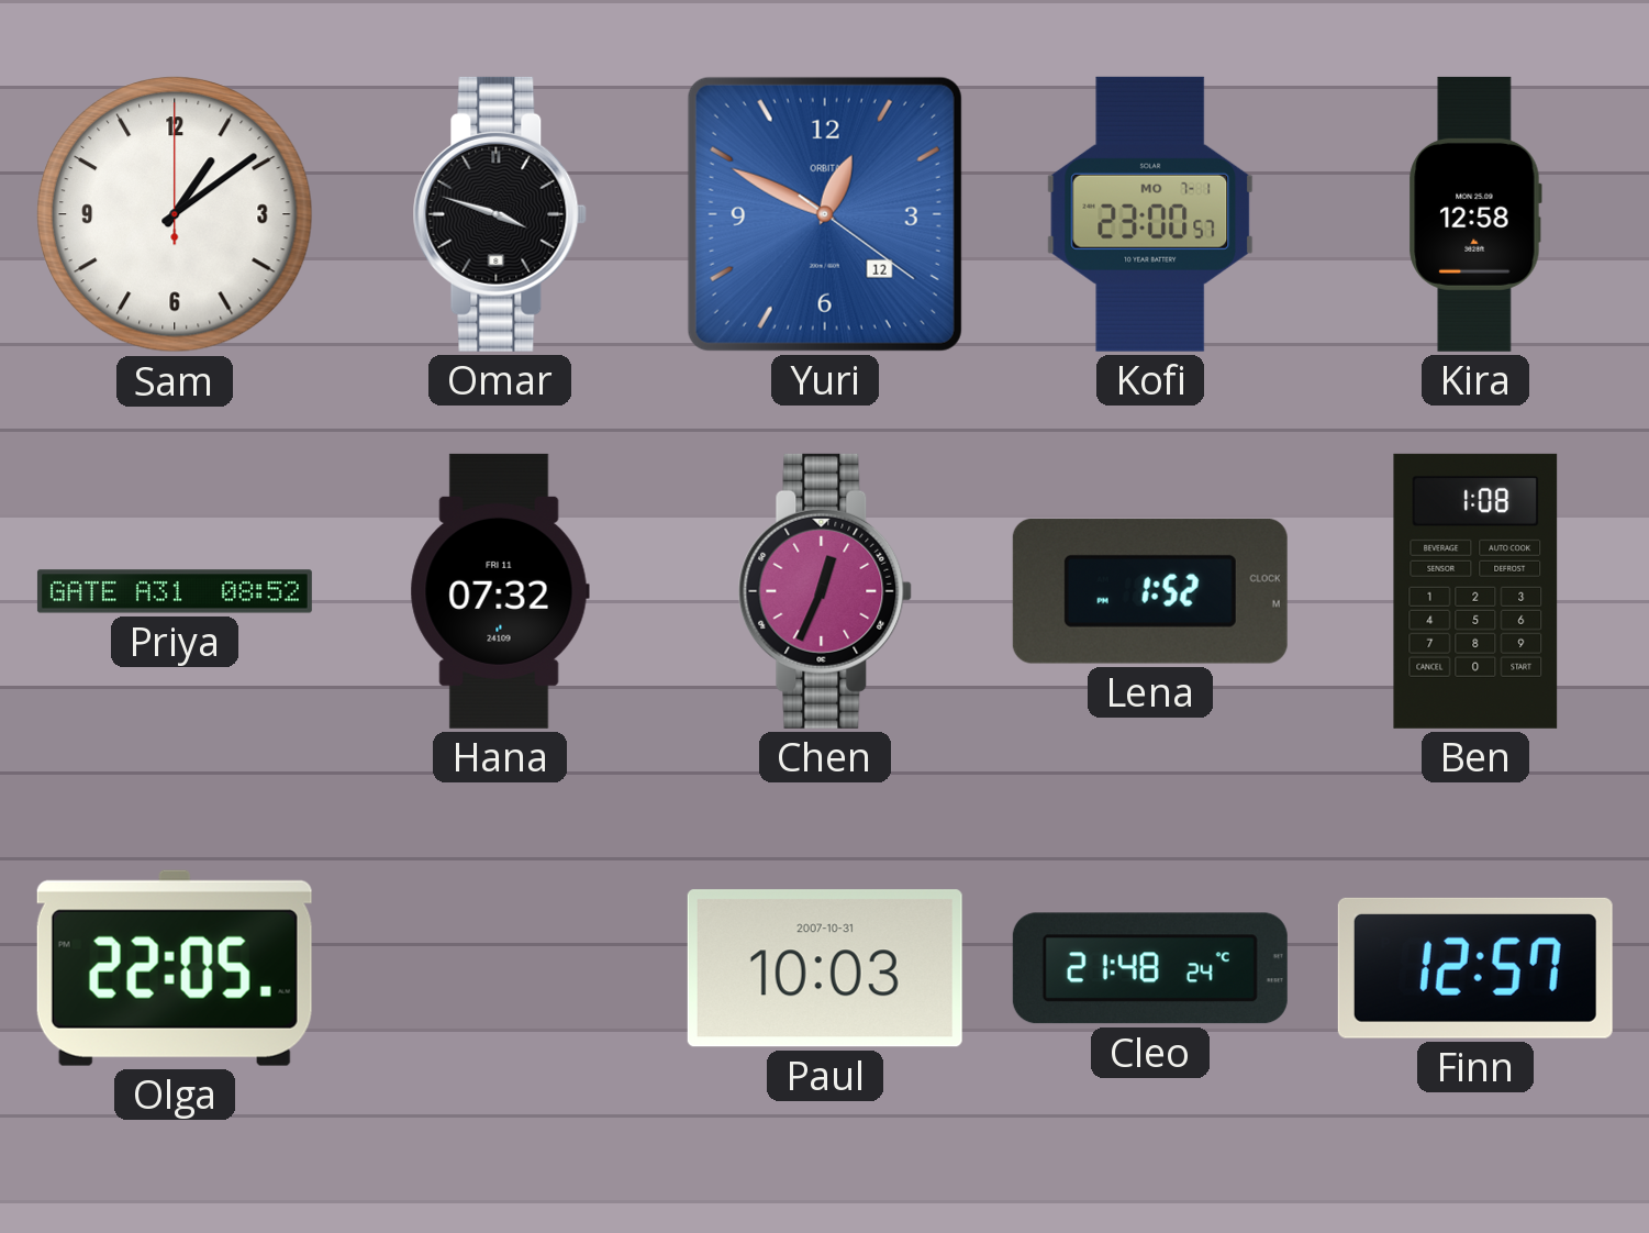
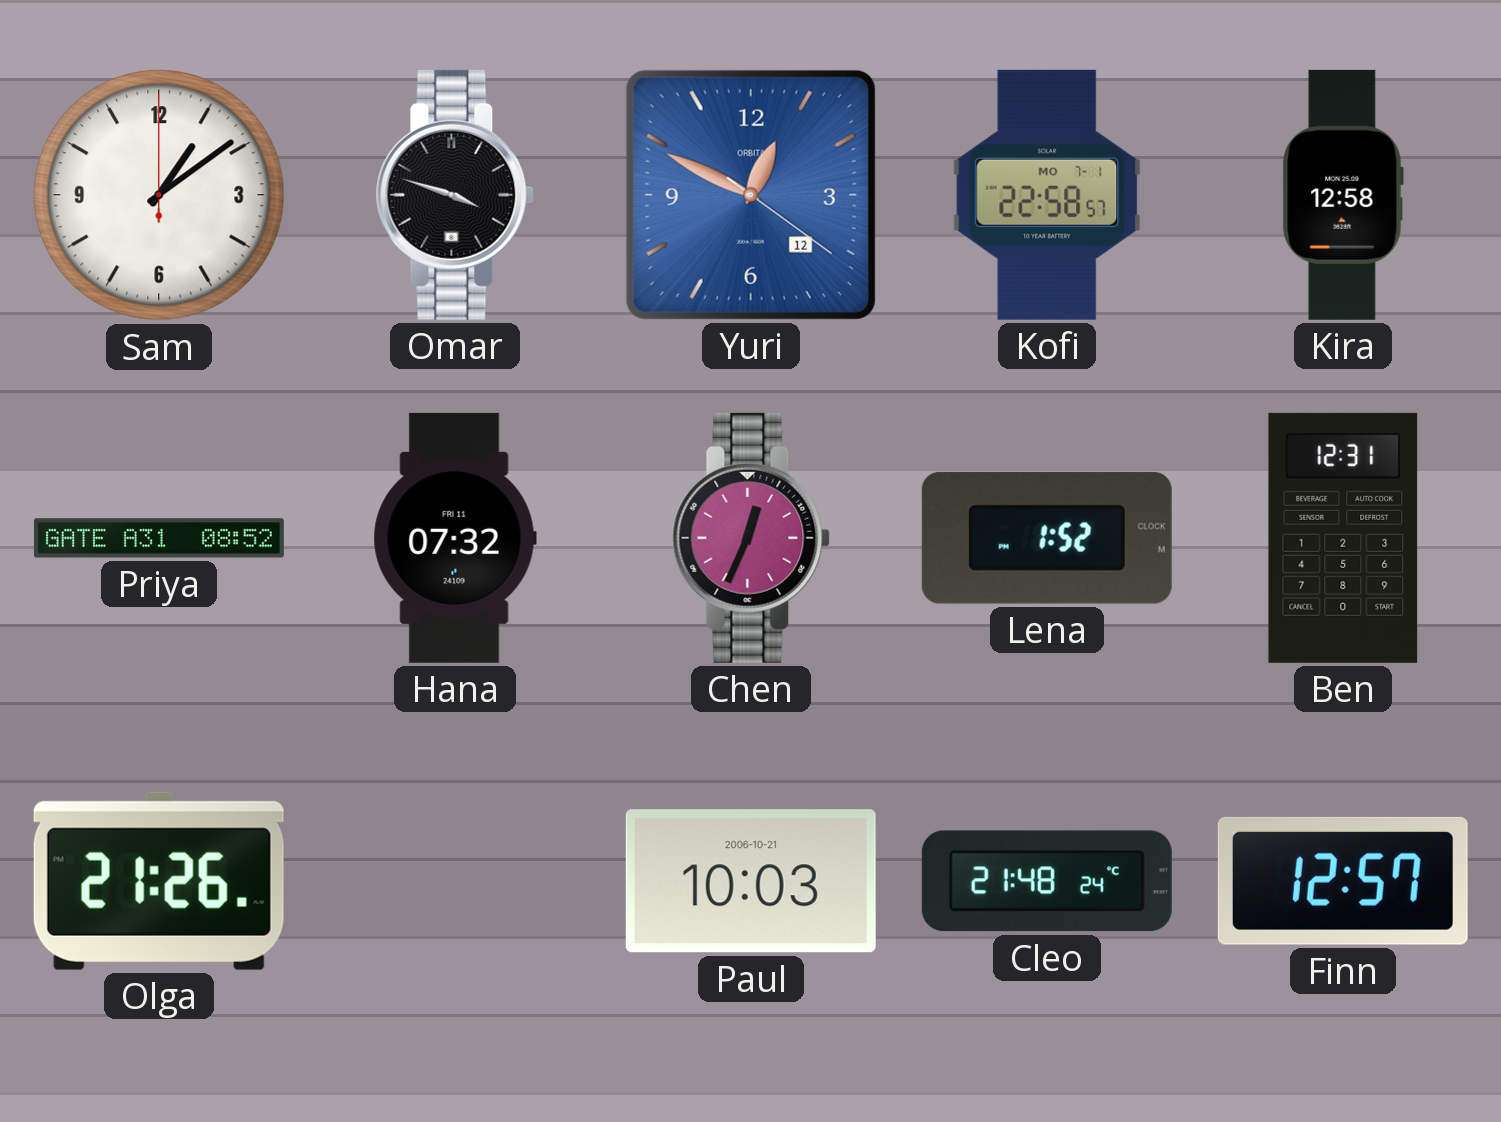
Kofi: 23:00 -> 22:58 (1047, 195)
Ben: 1:08 -> 12:31 (1343, 538)
Olga: 22:05 -> 21:26 (159, 881)
Paul date: 2007-10-31 -> 2006-10-21 (751, 881)
